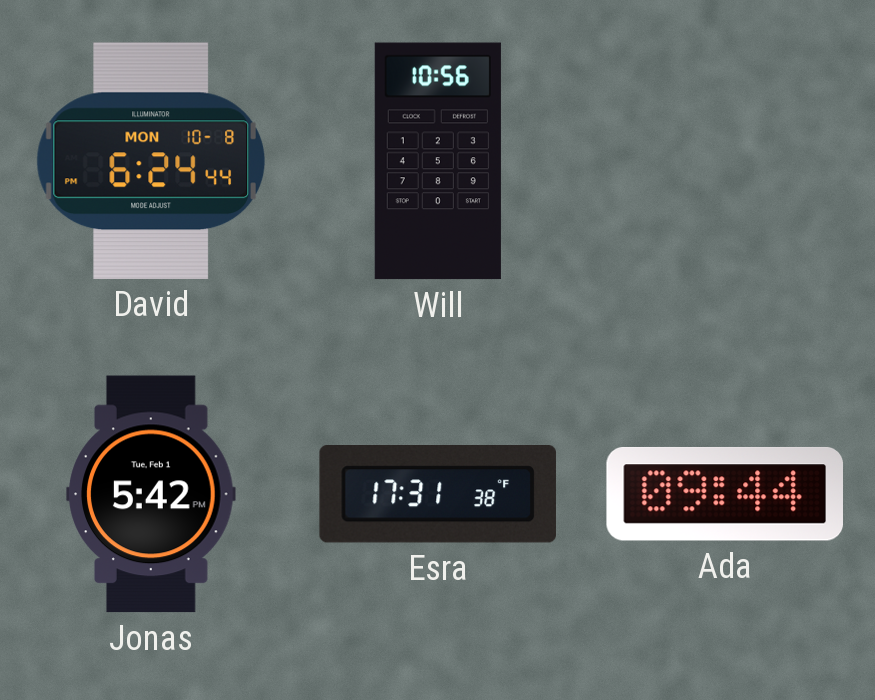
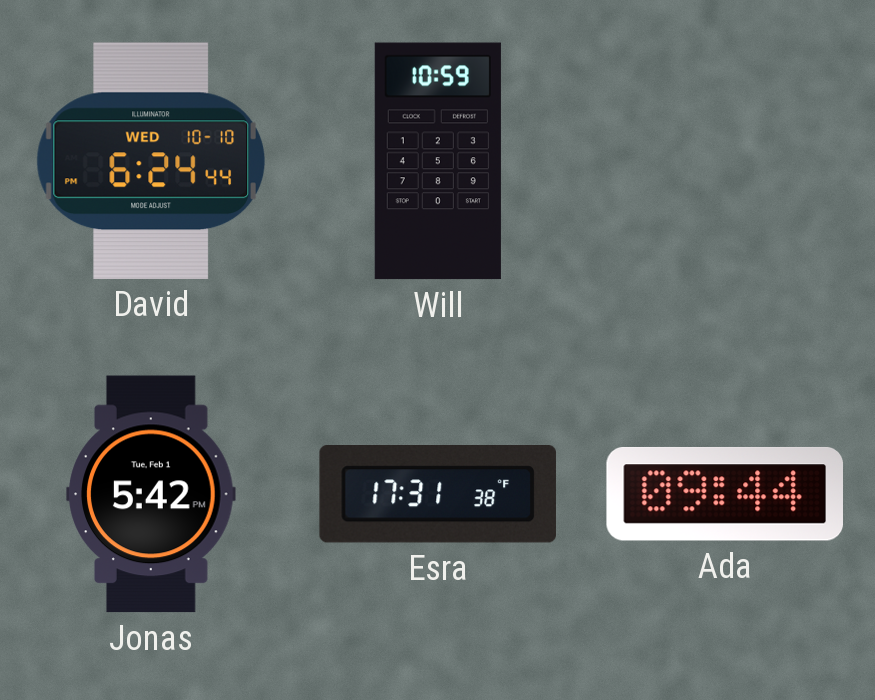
David date: MON 10-8 -> WED 10-10 (151, 161)
Will: 10:56 -> 10:59 (438, 161)
